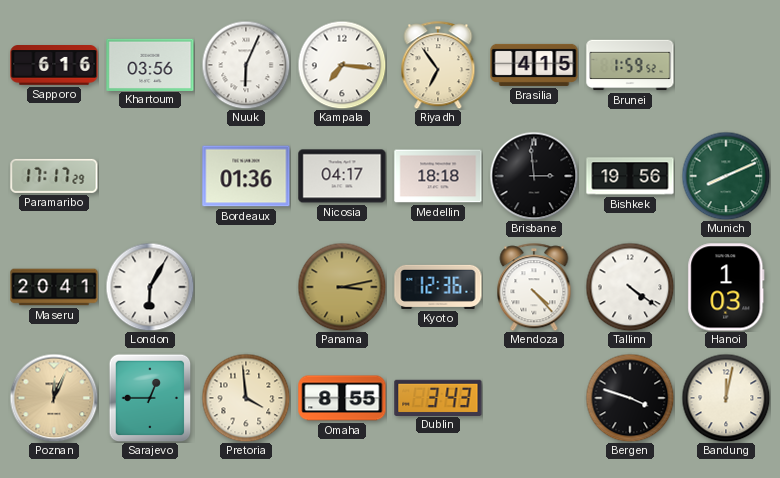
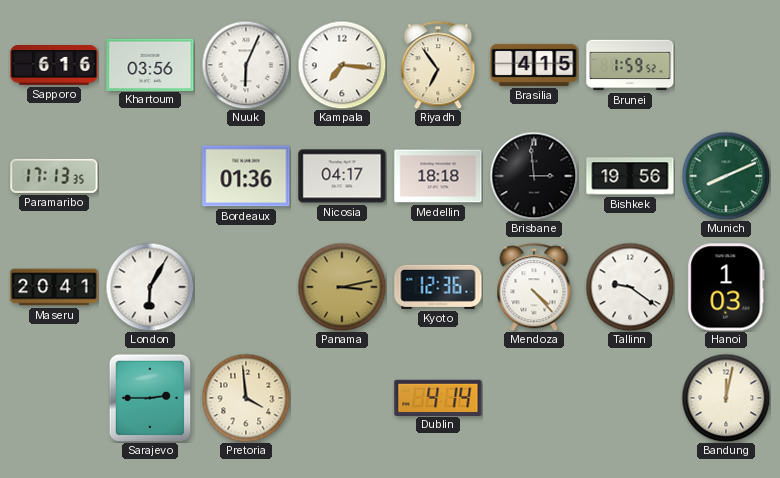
Paramaribo: 17:17 -> 17:13 (54, 176)
Tallinn: 4:21 -> 9:21 (630, 287)
Poznan: 12:04 -> none (54, 398)
Sarajevo: 12:45 -> 2:45 (150, 398)
Omaha: 8:55 -> none (342, 398)
Dublin: 3:43 -> 4:14 (438, 397)
Bergen: 3:48 -> none (630, 398)
